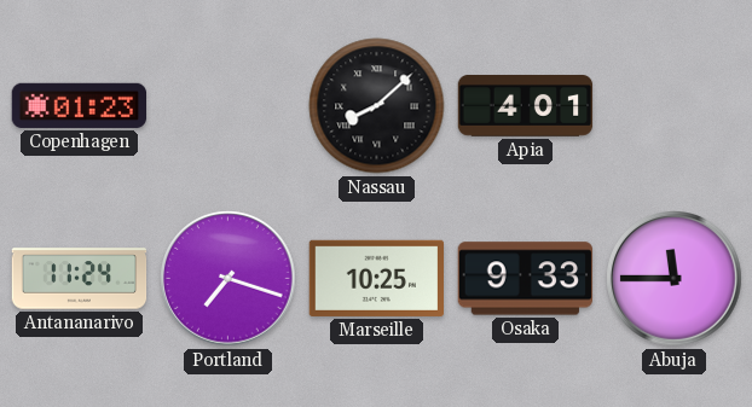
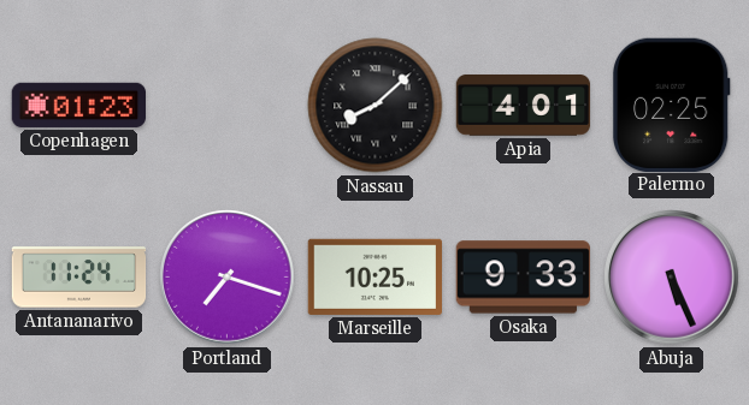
Palermo: none -> 02:25 (672, 105)
Abuja: 11:45 -> 5:26 (672, 278)
